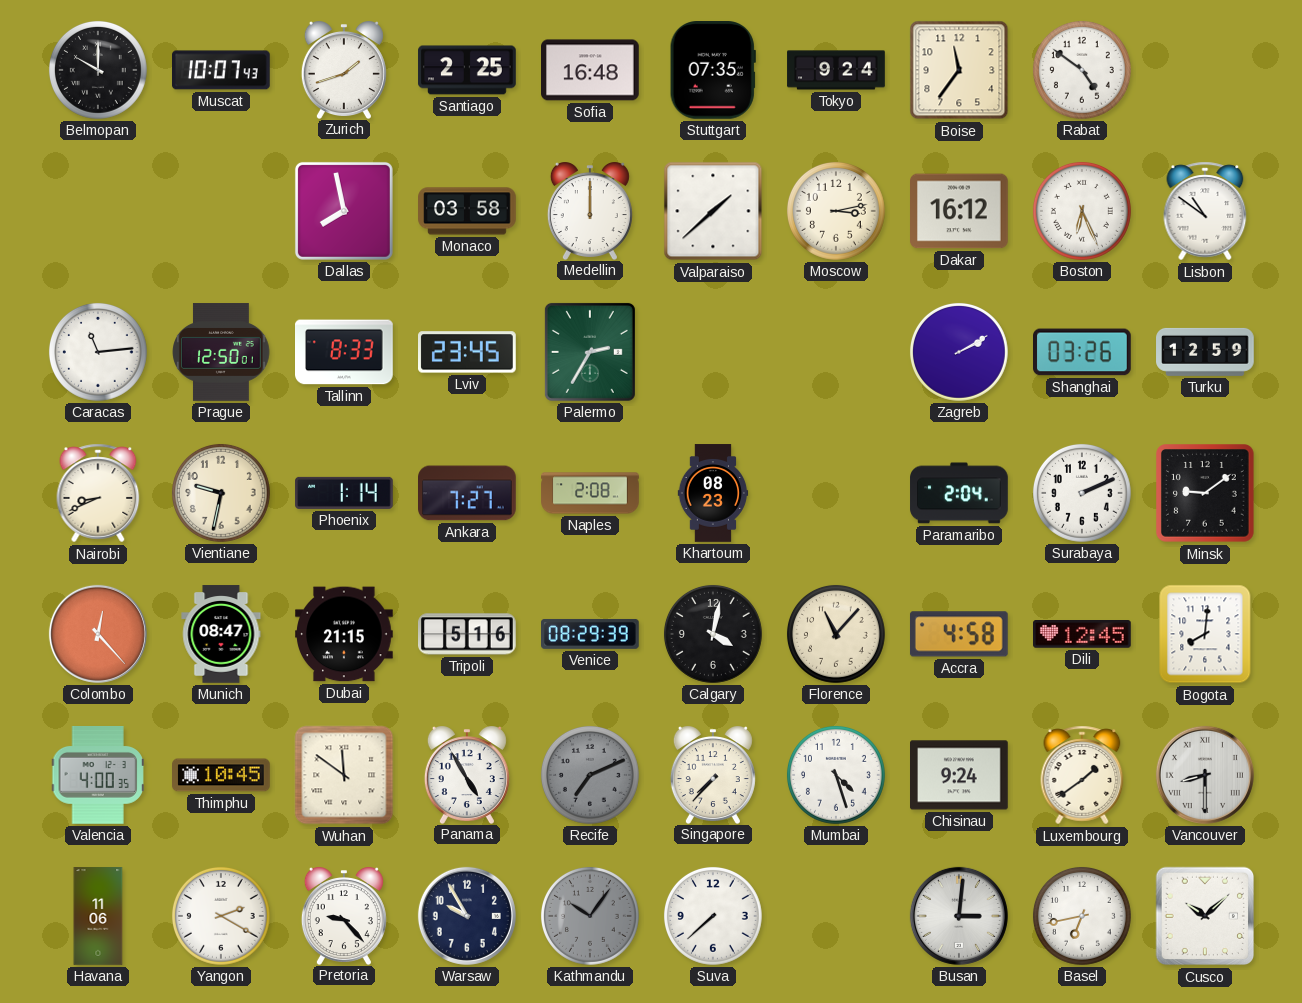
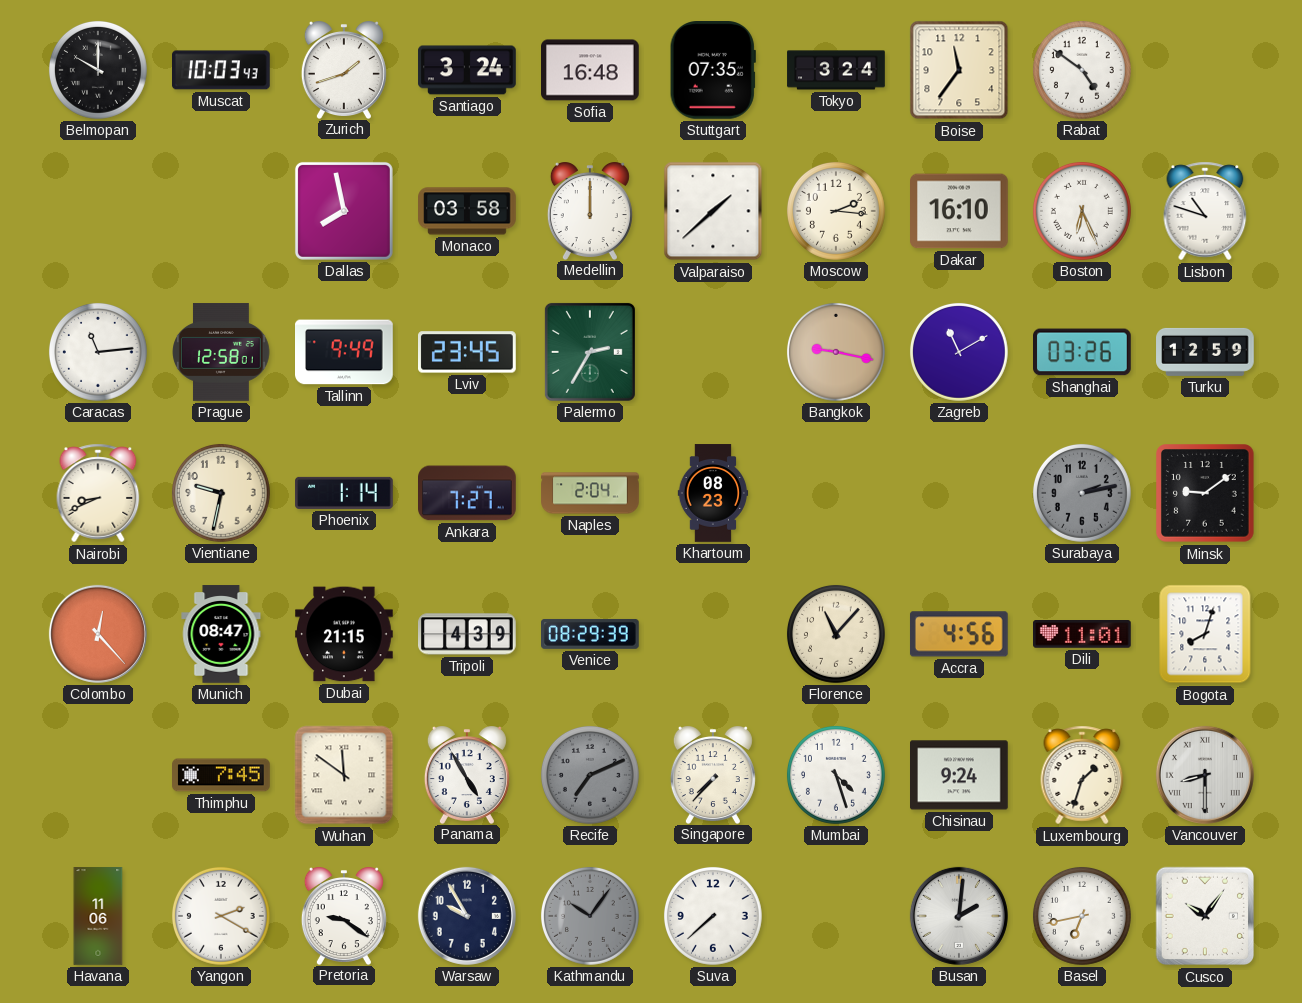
Muscat: 10:07 -> 10:03 (222, 70)
Santiago: 2:25 -> 3:24 (467, 70)
Tokyo: 9:24 -> 3:24 (836, 70)
Moscow: 3:13 -> 2:16 (836, 211)
Dakar: 16:12 -> 16:10 (960, 211)
Lisbon: 10:51 -> 10:48 (1205, 211)
Prague: 12:50 -> 12:58 (221, 352)
Tallinn: 8:33 -> 9:49 (345, 352)
Bangkok: none -> 9:17 (836, 352)
Zagreb: 2:10 -> 11:10 (959, 352)
Naples: 2:08 -> 2:04 (590, 493)
Paramaribo: 2:04 -> none (959, 493)
Surabaya: 2:11 -> 2:13 (1082, 493)
Surabaya dial: white -> grey (1082, 493)
Tripoli: 5:16 -> 4:39 (468, 634)
Calgary: 4:02 -> none (713, 634)
Accra: 4:58 -> 4:56 (959, 634)
Dili: 12:45 -> 11:01 (1083, 634)
Bogota: 8:01 -> 8:03 (1205, 634)
Valencia: 4:00 -> none (97, 776)
Thimphu: 10:45 -> 7:45 (222, 775)
Luxembourg: 1:39 -> 1:33 (1082, 775)
Pretoria: 9:23 -> 9:21 (344, 916)
Busan: 3:01 -> 2:01 (959, 916)
Cusco: 10:08 -> 10:06 (1205, 916)
